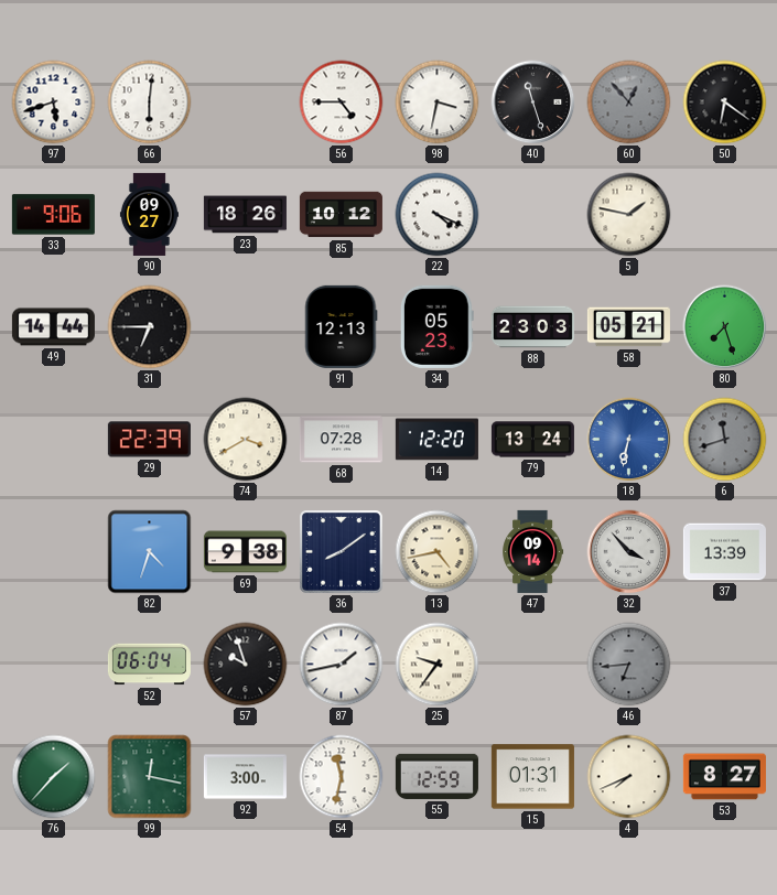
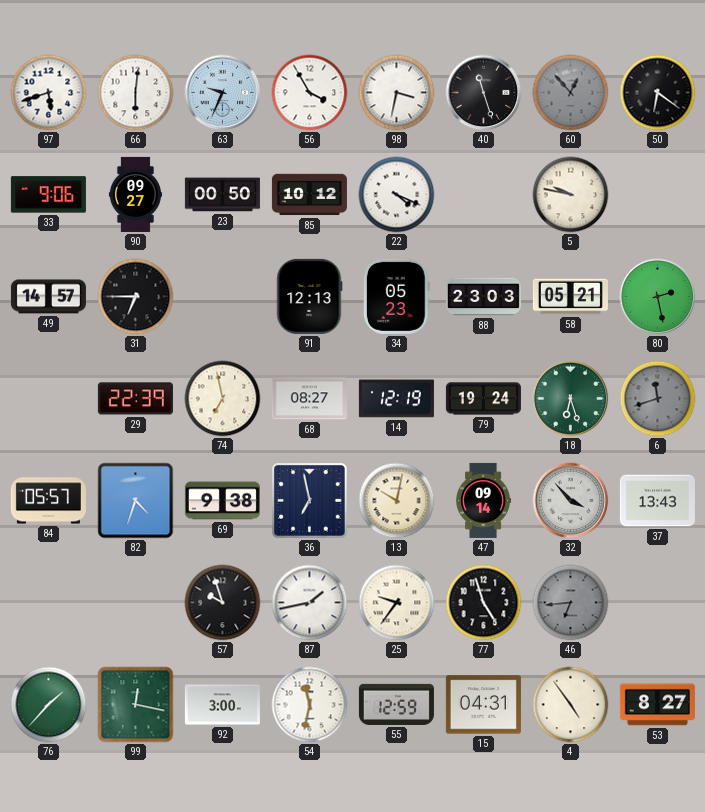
63: none -> 9:34 (223, 93)
56: 4:45 -> 3:55 (310, 93)
23: 18:26 -> 00:50 (222, 195)
5: 1:47 -> 9:47 (571, 195)
49: 14:44 -> 14:57 (48, 297)
80: 7:27 -> 2:28 (658, 297)
74: 3:40 -> 6:58 (223, 399)
68: 07:28 -> 08:27 (309, 399)
14: 12:20 -> 12:19 (396, 399)
79: 13:24 -> 19:24 (483, 399)
18: 6:32 -> 6:27 (571, 399)
18 dial: blue -> green (571, 399)
84: none -> 05:57 (48, 501)
36: 8:09 -> 6:58 (310, 501)
13: 4:43 -> 10:02 (397, 501)
37: 13:39 -> 13:43 (657, 501)
52: 06:04 -> none (149, 665)
77: none -> 4:57 (484, 603)
15: 01:31 -> 04:31 (483, 705)
4: 7:41 -> 4:54 (571, 705)
